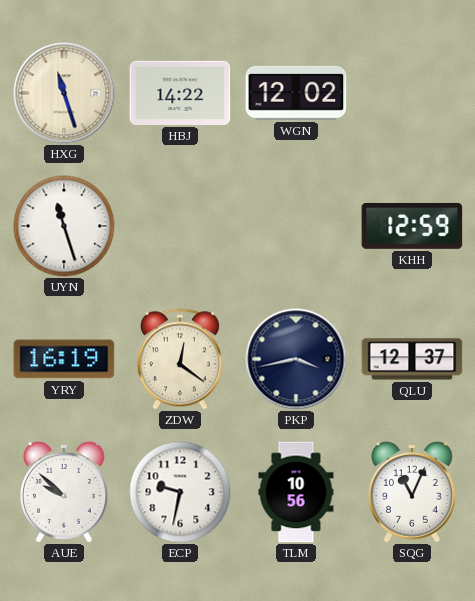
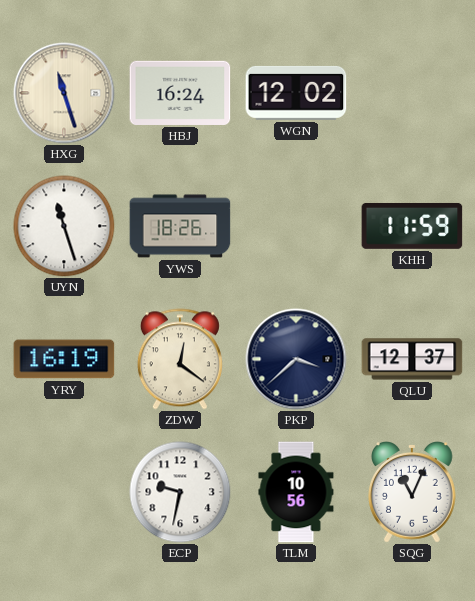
HBJ: 14:22 -> 16:24 (180, 93)
YWS: none -> 18:26 (180, 226)
KHH: 12:59 -> 11:59 (412, 226)
PKP: 3:43 -> 3:38 (296, 359)
AUE: 9:52 -> none (65, 493)
